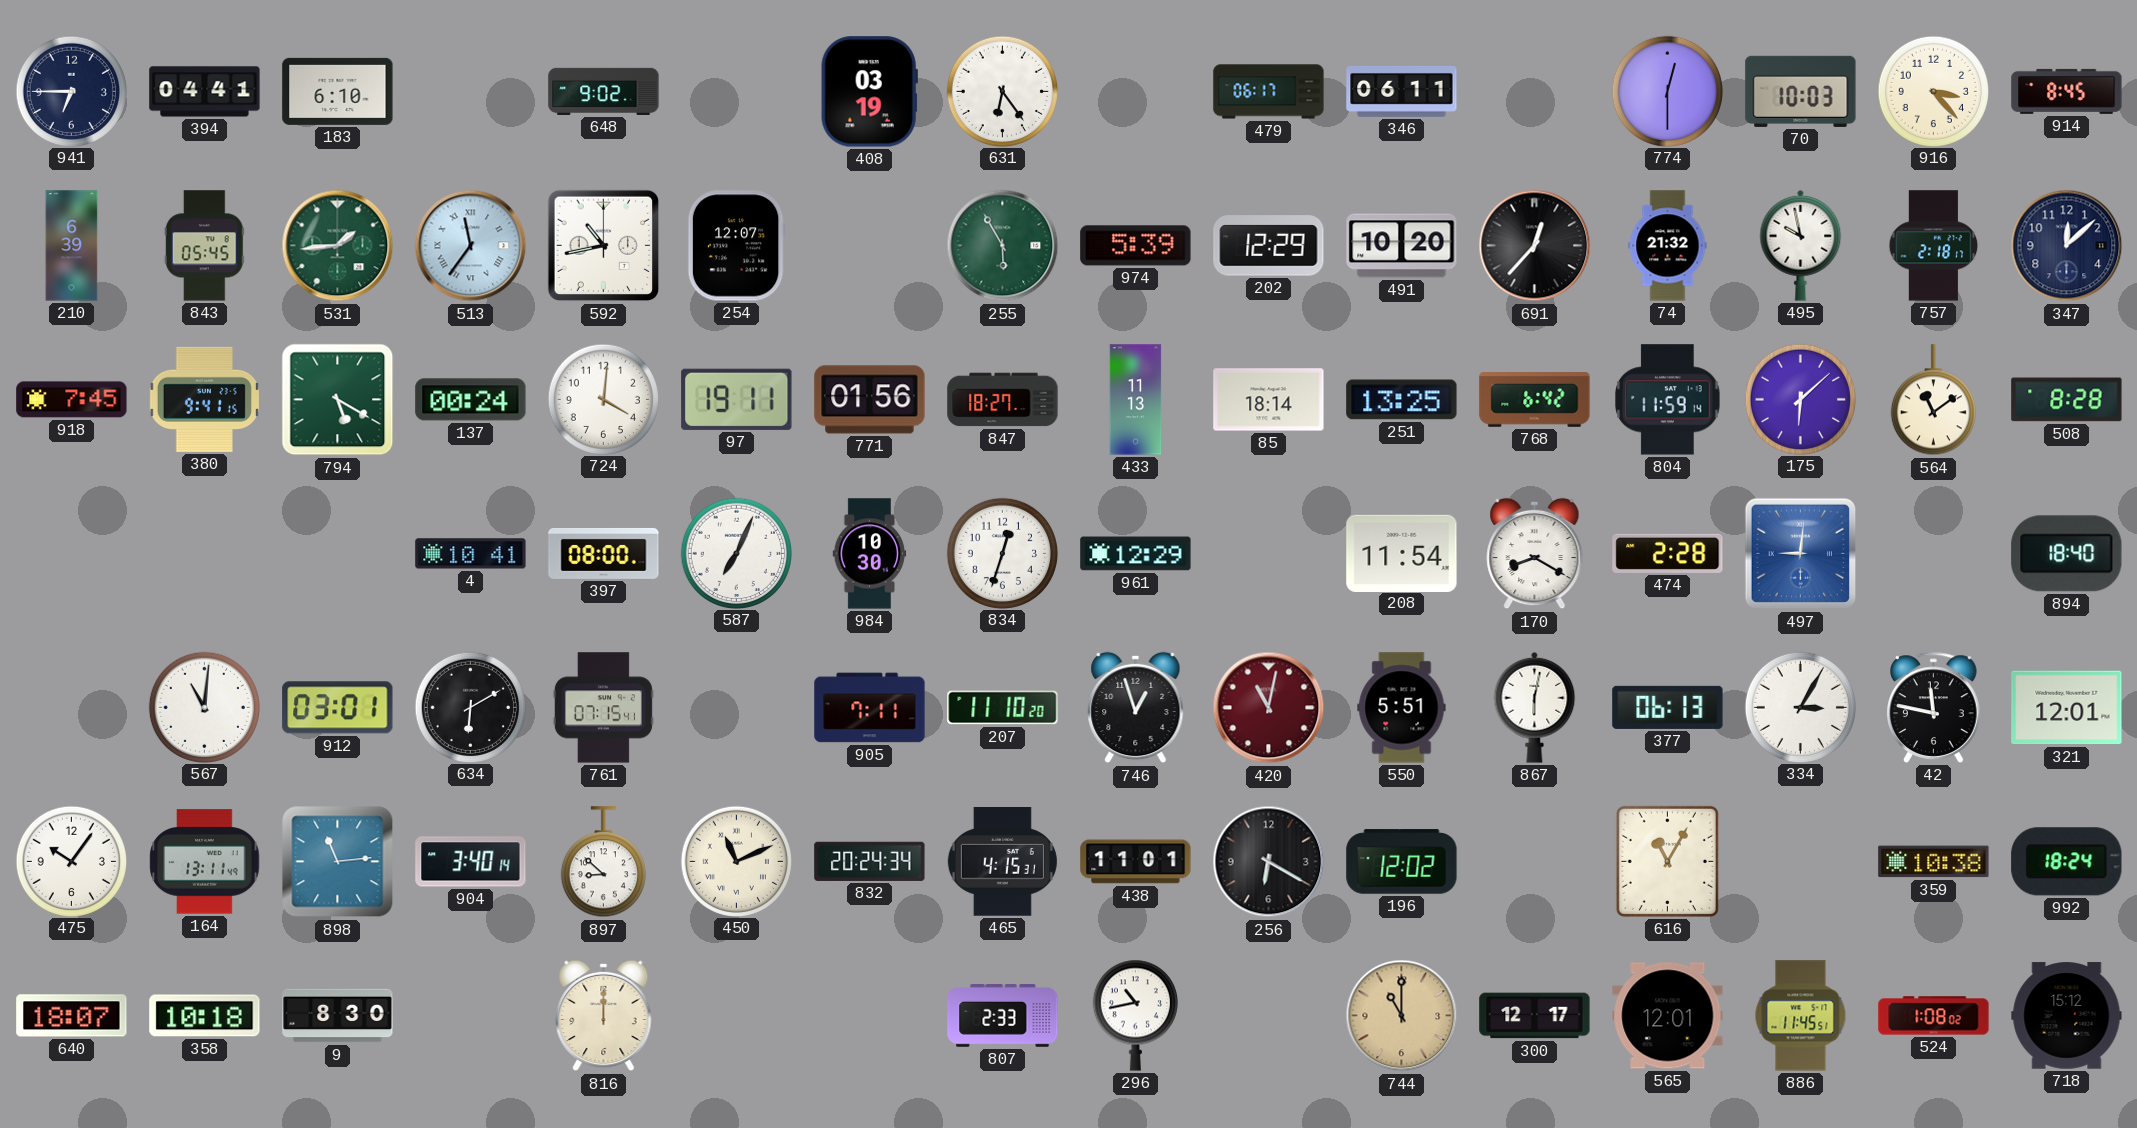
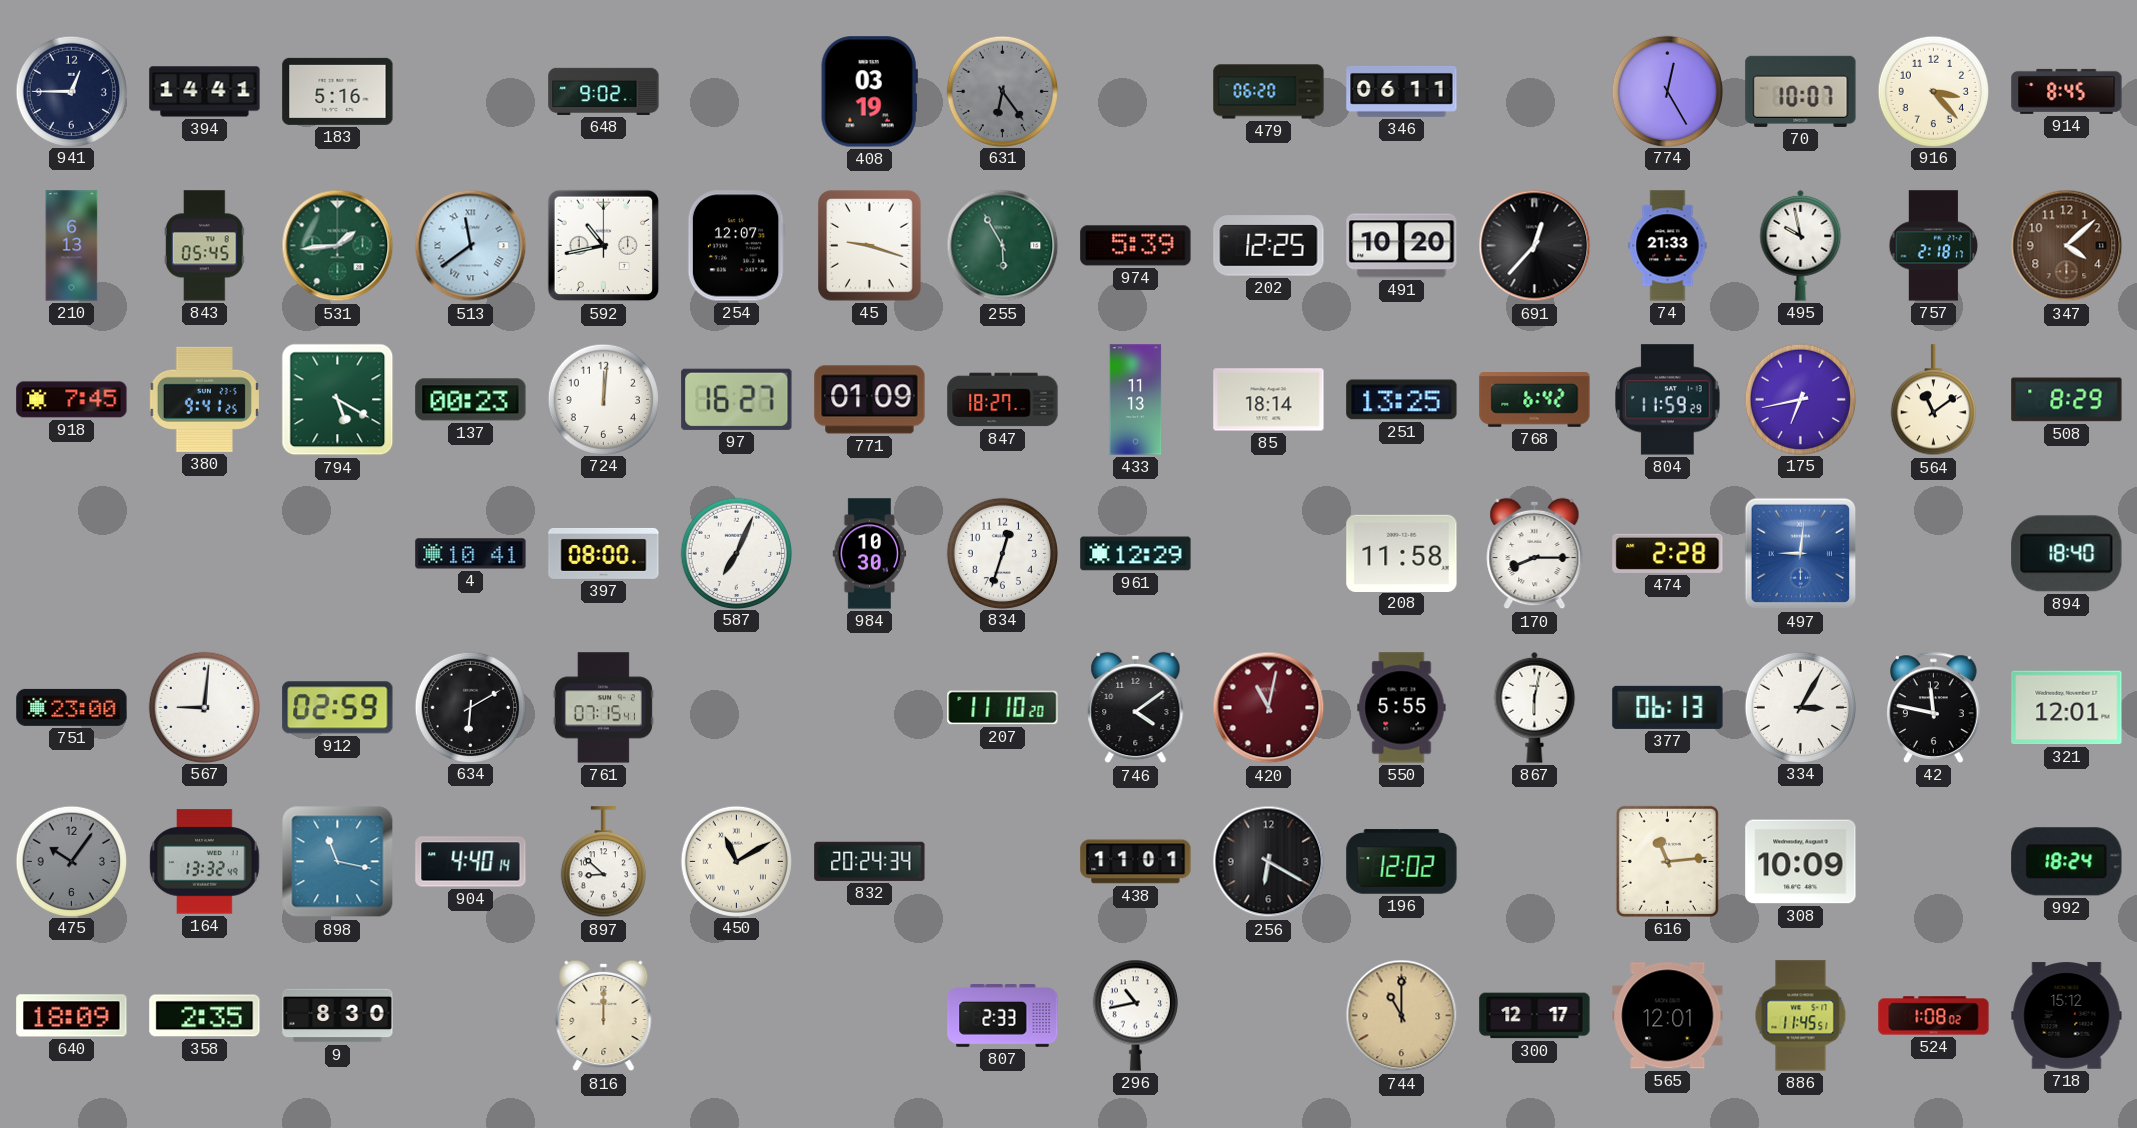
941: 6:45 -> 12:45 (71, 91)
394: 04:41 -> 14:41 (205, 92)
183: 6:10 -> 5:16 (338, 91)
631 dial: white -> grey (1002, 91)
479: 06:17 -> 06:20 (1269, 92)
774: 12:30 -> 12:25 (1667, 91)
70: 10:03 -> 10:07 (1801, 91)
210: 6:39 -> 6:13 (72, 246)
513: 11:36 -> 11:39 (471, 246)
45: none -> 9:18 (870, 246)
202: 12:29 -> 12:25 (1269, 246)
74: 21:32 -> 21:33 (1668, 246)
347: 12:08 -> 4:08 (2067, 246)
347 dial: navy -> brown (2067, 246)
380: 9:41:15 -> 9:41:25 (204, 399)
137: 00:24 -> 00:23 (471, 400)
724: 4:01 -> 12:01 (603, 399)
97: 19:11 -> 16:27 (737, 399)
771: 01:56 -> 01:09 (870, 400)
804: 11:59:14 -> 11:59:29 (1668, 400)
175: 6:08 -> 6:43 (1800, 399)
508: 8:28 -> 8:29 (2067, 400)
208: 11:54 -> 11:58 (1402, 553)
170: 8:20 -> 8:15 (1535, 554)
751: none -> 23:00 (72, 707)
567: 11:01 -> 9:01 (204, 707)
912: 03:01 -> 02:59 (338, 708)
905: 7:11 -> none (870, 708)
746: 12:57 -> 4:09 (1136, 708)
550: 5:51 -> 5:55 (1402, 708)
475 dial: white -> grey (71, 861)
164: 13:11 -> 13:32 (205, 862)
898: 11:14 -> 11:17 (338, 862)
904: 3:40 -> 4:40 (471, 862)
450: 11:11 -> 11:10 (736, 861)
465: 4:15 -> none (1002, 862)
616: 11:05 -> 11:14 (1667, 861)
308: none -> 10:09 (1801, 862)
359: 10:38 -> none (1934, 862)
640: 18:07 -> 18:09 (72, 1016)
358: 10:18 -> 2:35 (205, 1016)
